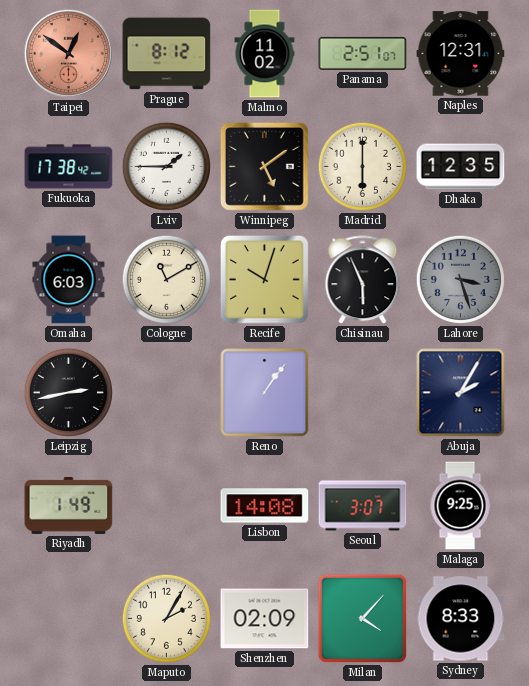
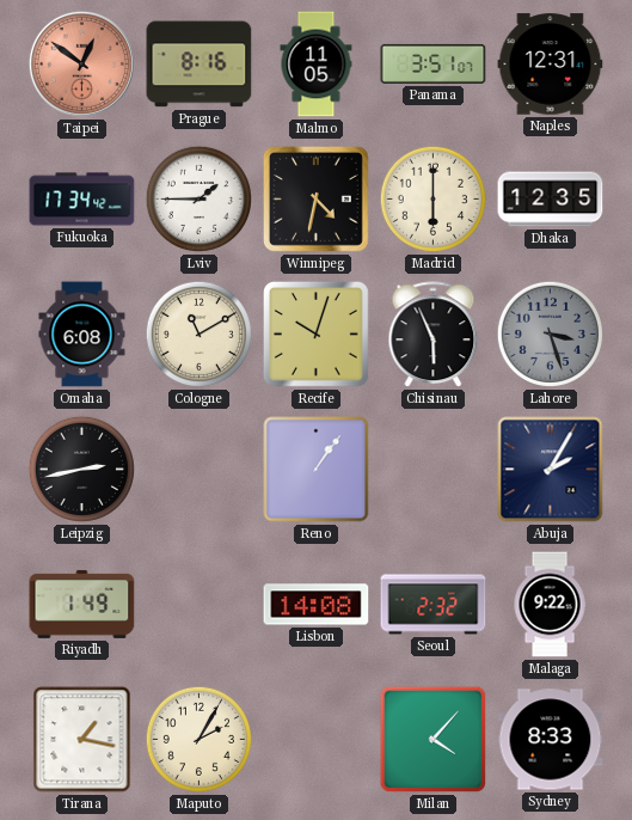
Prague: 8:12 -> 8:16 (200, 65)
Malmo: 11:02 -> 11:05 (317, 65)
Panama: 2:51 -> 3:51 (434, 63)
Fukuoka: 17:38 -> 17:34 (82, 200)
Winnipeg: 5:09 -> 4:32 (315, 198)
Omaha: 6:03 -> 6:08 (82, 335)
Seoul: 3:07 -> 2:32 (434, 605)
Malaga: 9:25 -> 9:22 (550, 605)
Tirana: none -> 1:17 (82, 740)
Shenzhen: 02:09 -> none (265, 619)
